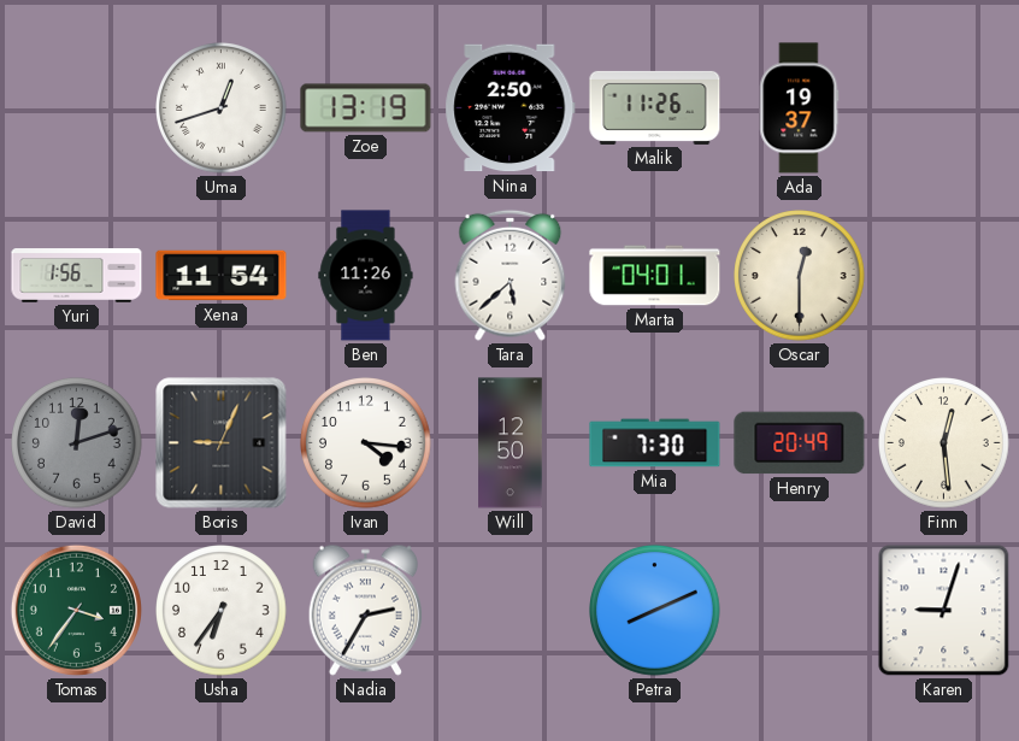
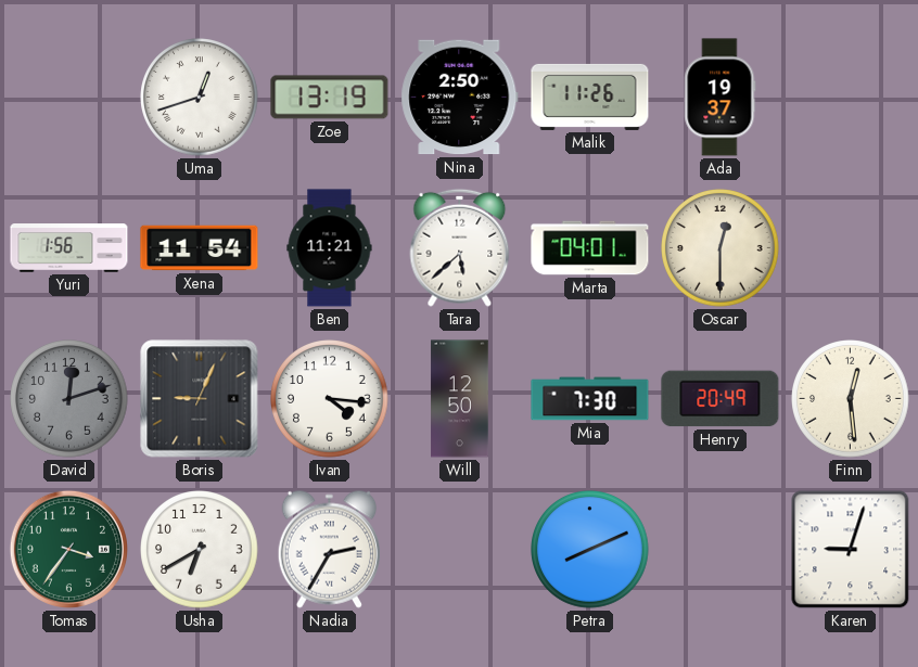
Ben: 11:26 -> 11:21 (330, 248)
Usha: 6:36 -> 6:40 (200, 550)
